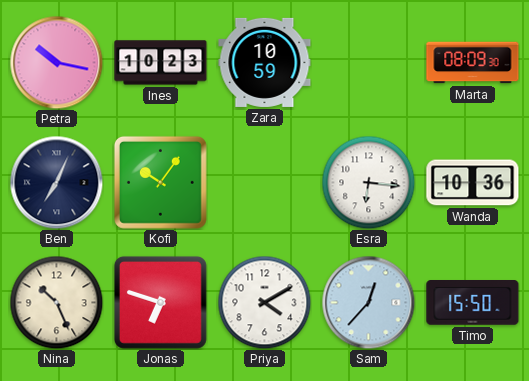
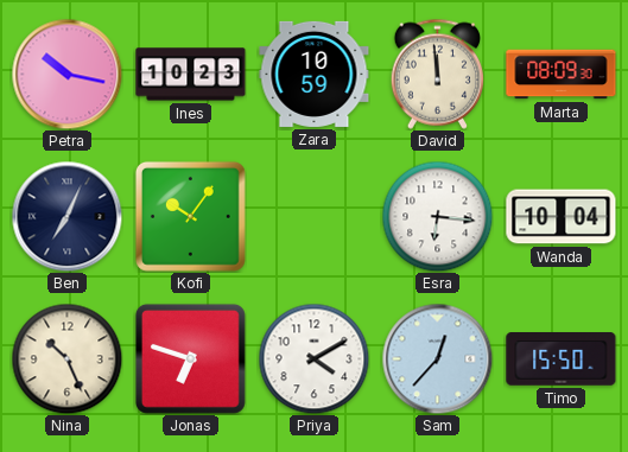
David: none -> 11:59 (437, 74)
Wanda: 10:36 -> 10:04 (562, 217)
